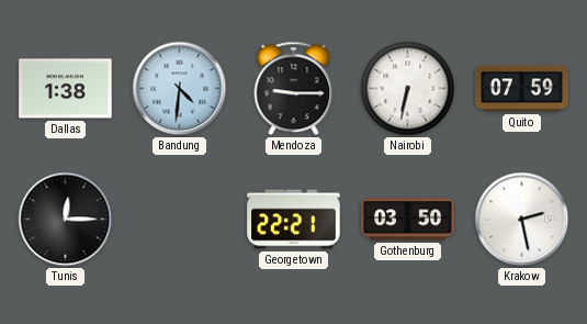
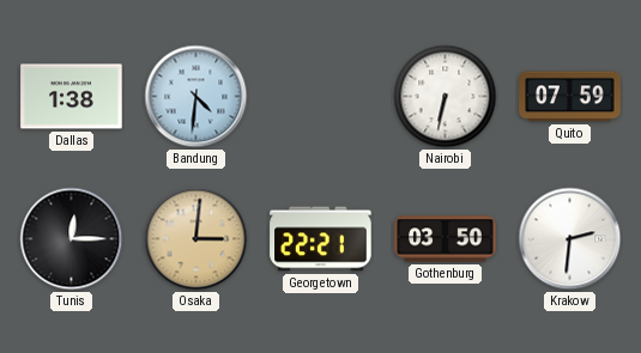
Mendoza: 9:15 -> none (294, 89)
Osaka: none -> 3:01 (196, 239)
Krakow: 2:28 -> 2:31 (570, 239)
